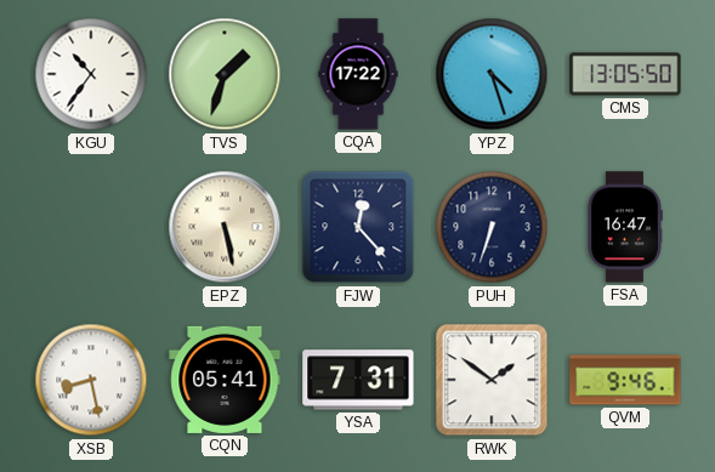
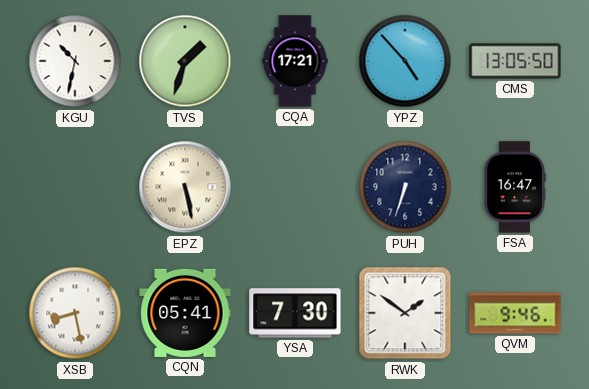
KGU: 10:36 -> 10:32 (75, 61)
CQA: 17:22 -> 17:21 (295, 61)
YPZ: 4:27 -> 4:53 (405, 61)
FJW: 12:23 -> none (358, 227)
YSA: 7:31 -> 7:30 (295, 313)
